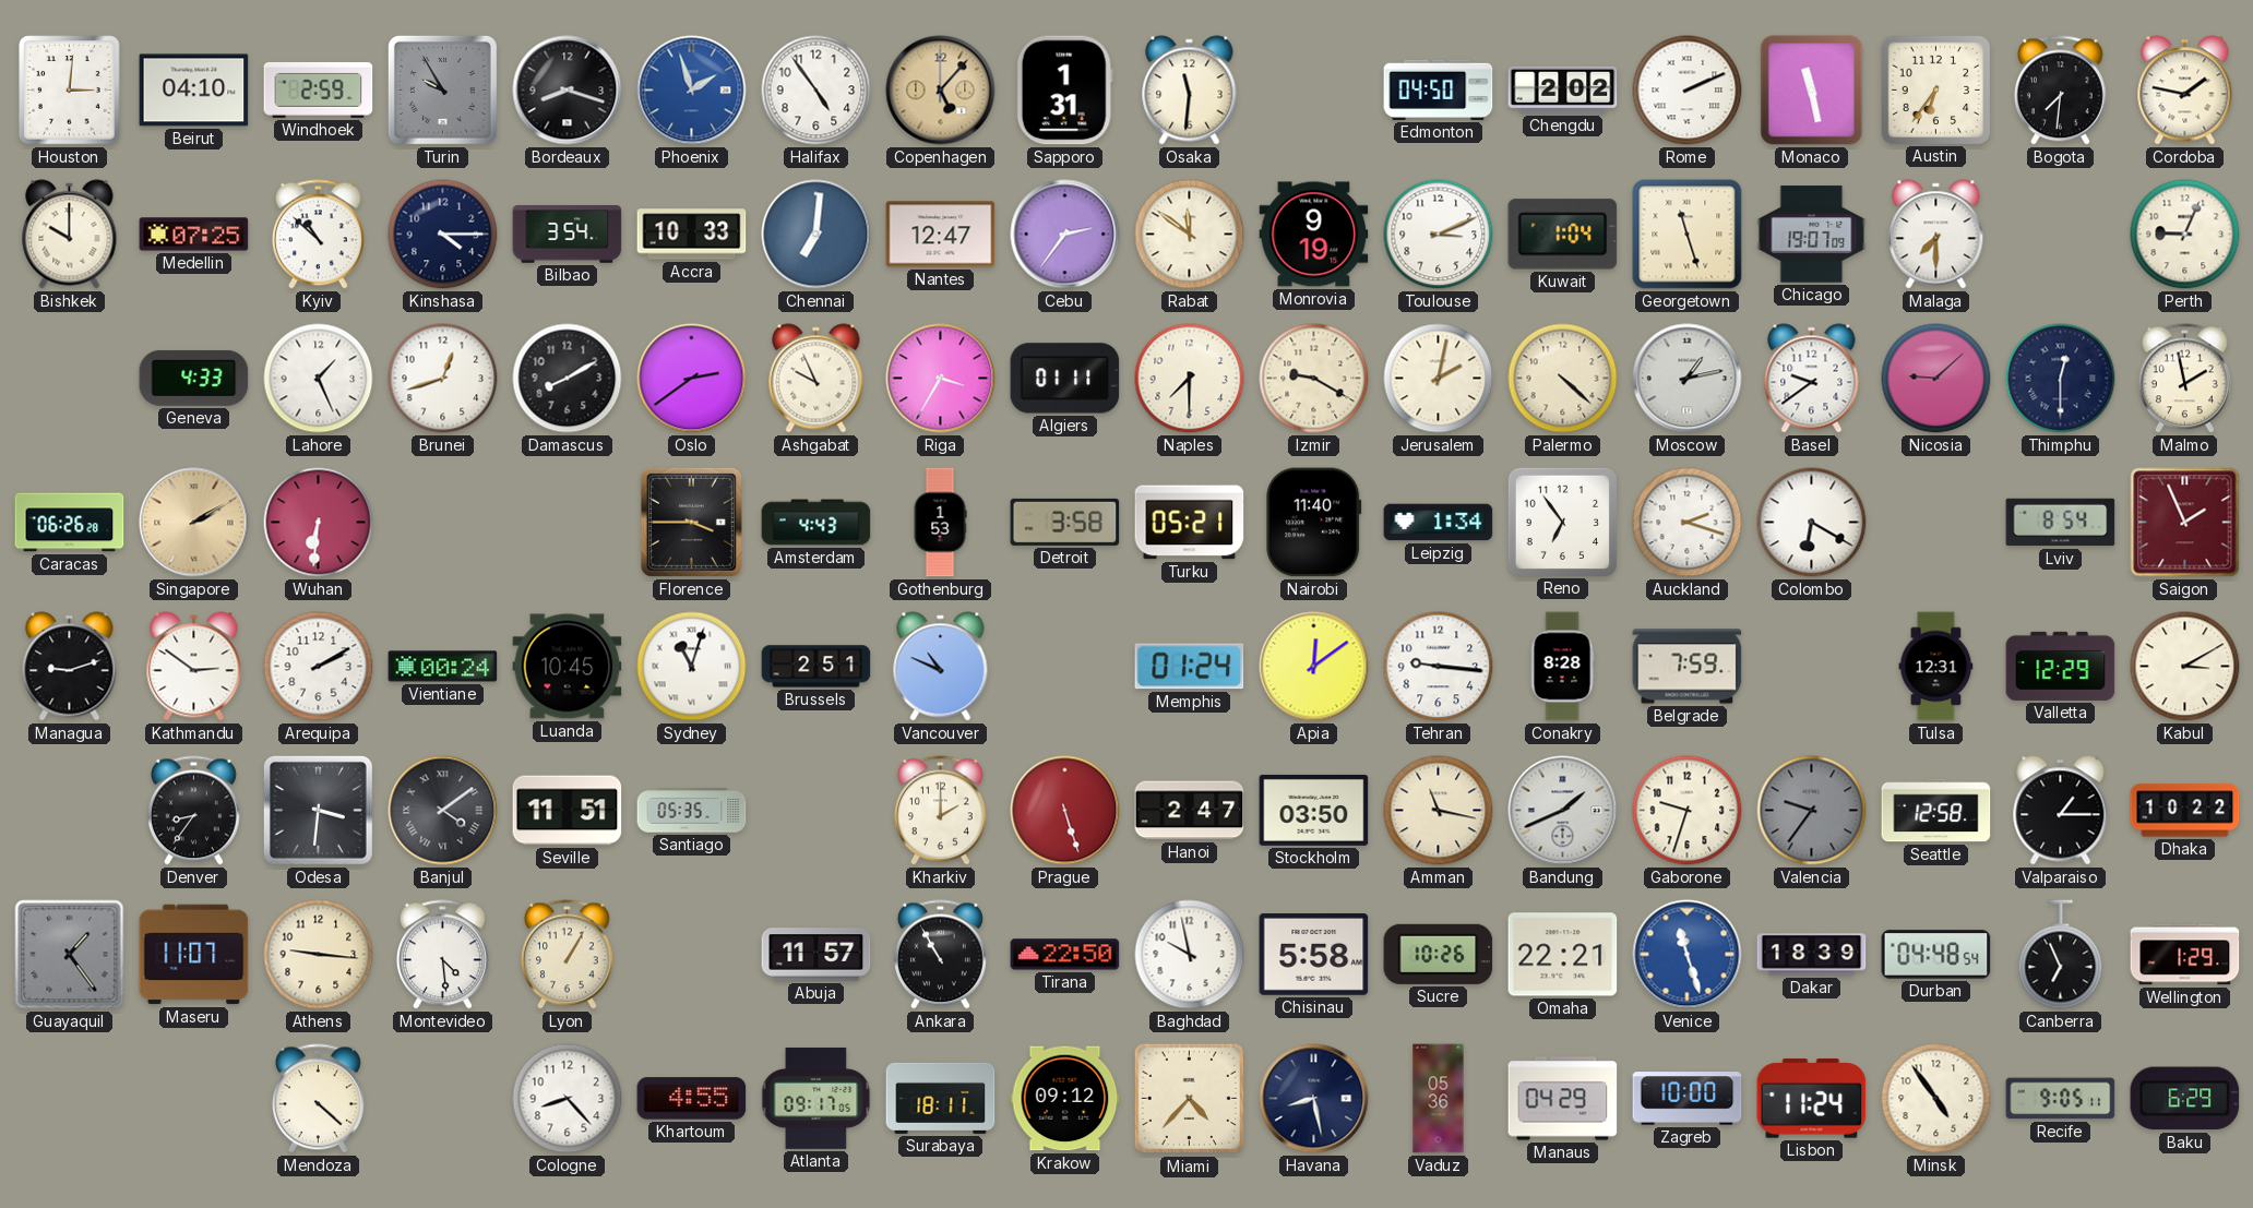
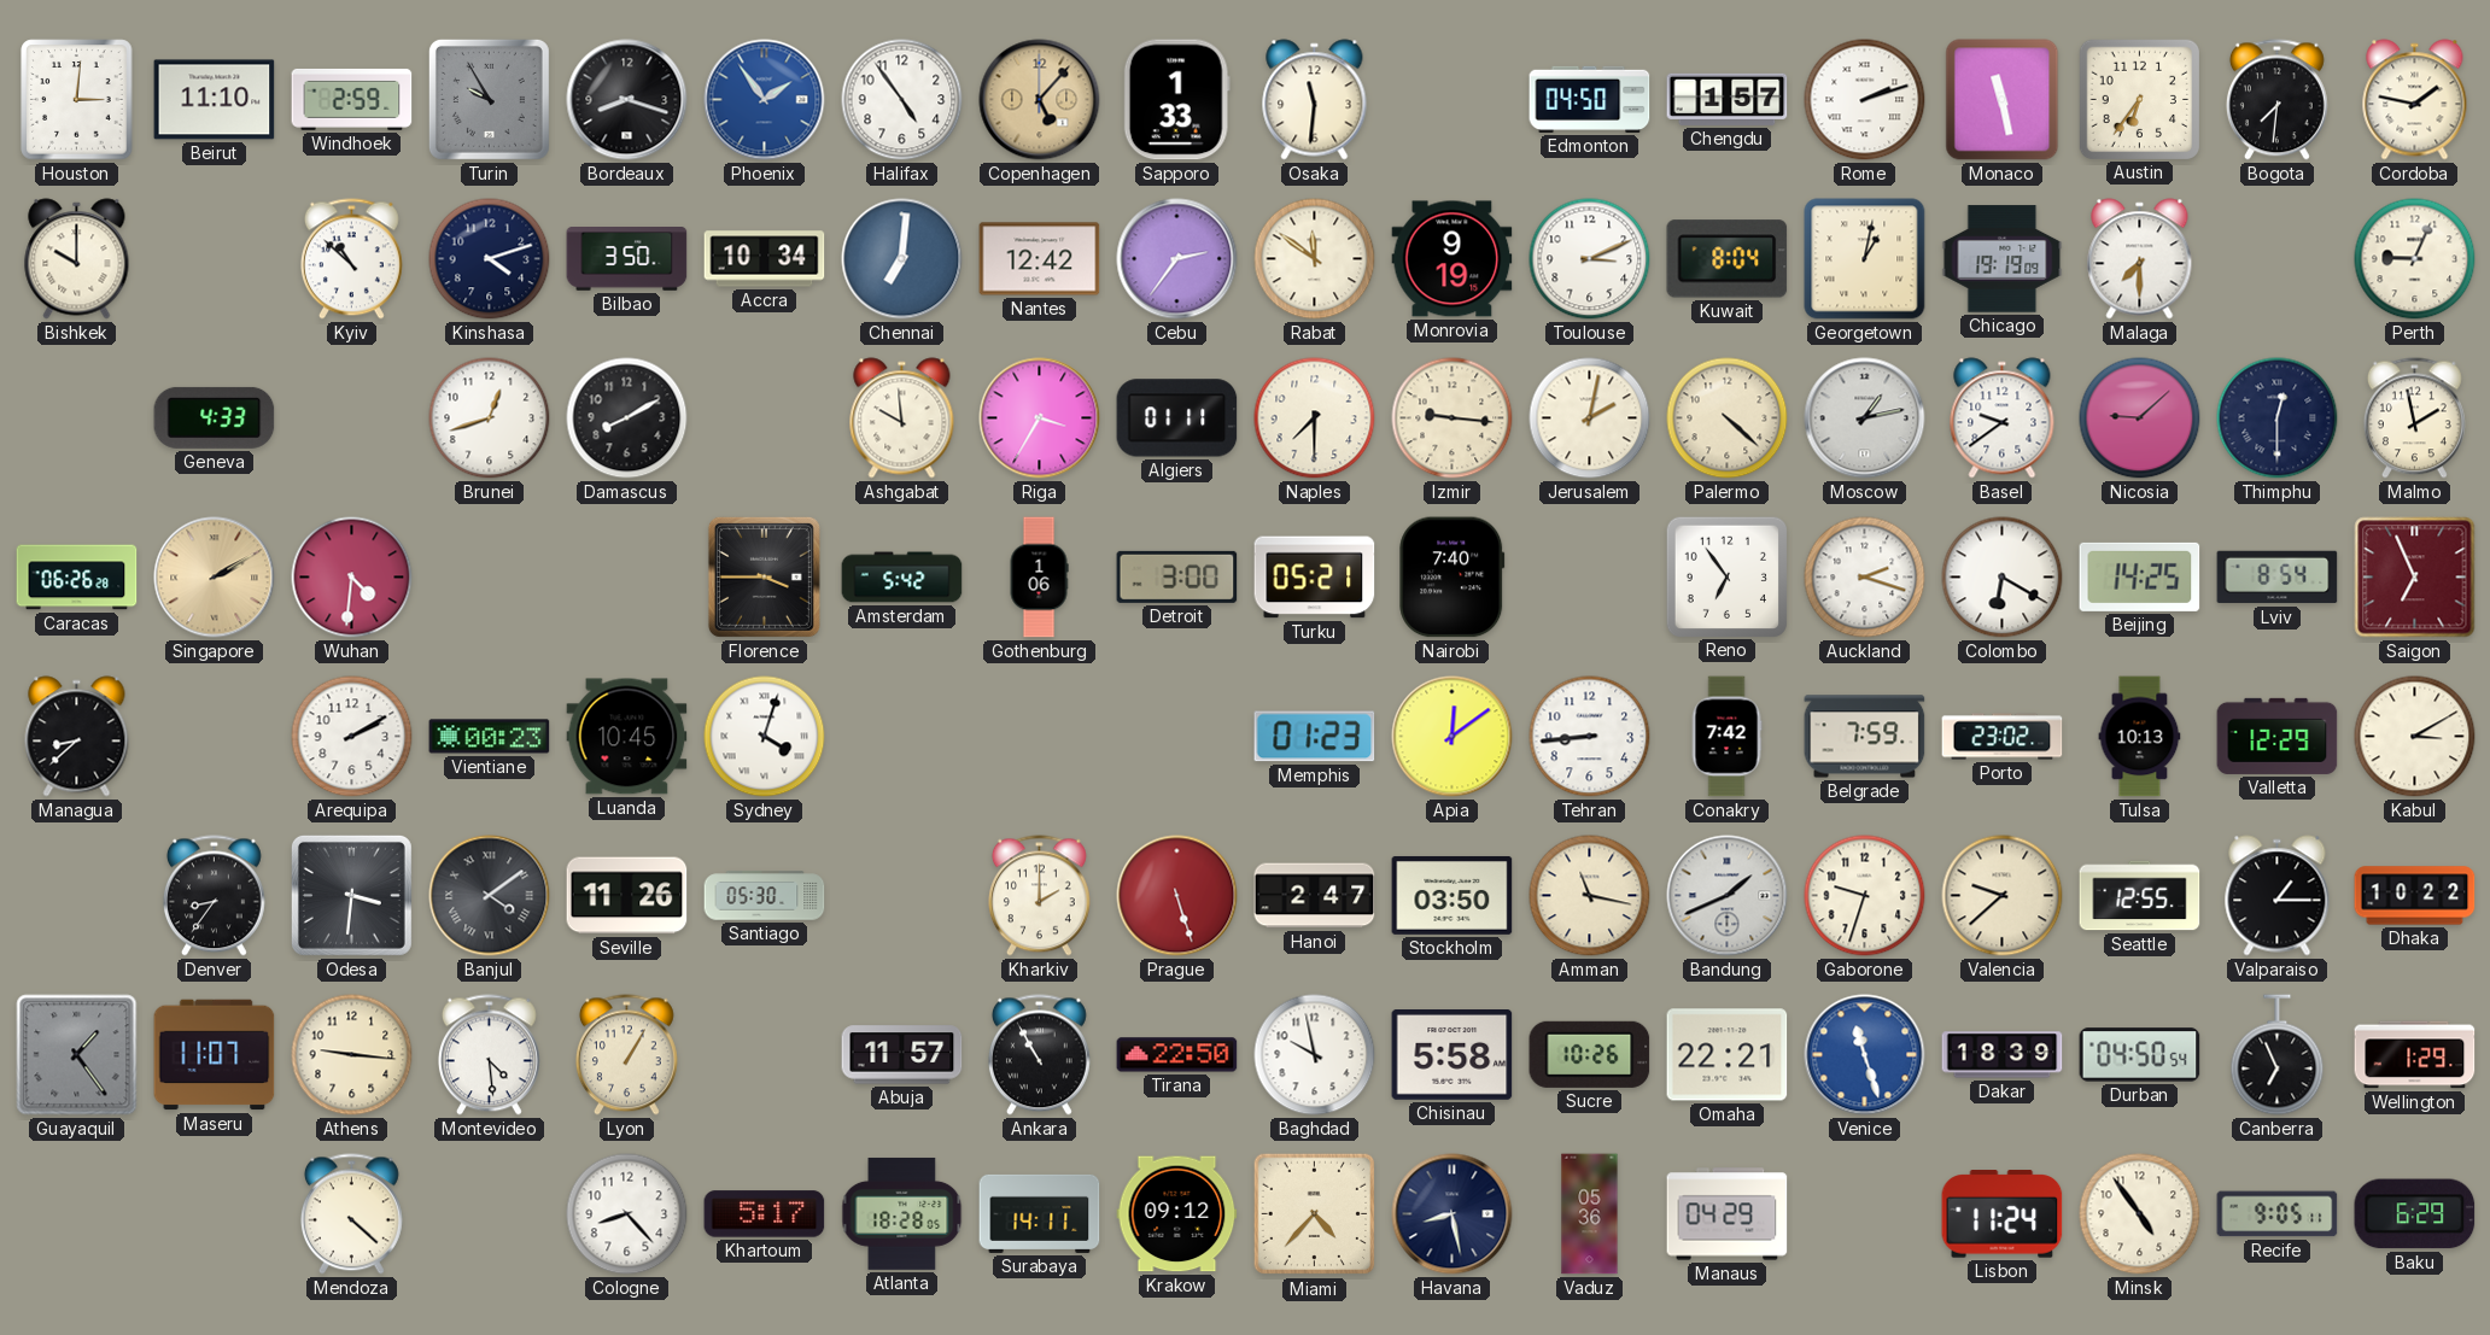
Beirut: 04:10 -> 11:10 (215, 100)
Phoenix: 1:57 -> 1:54 (765, 100)
Sapporo: 1:31 -> 1:33 (1176, 100)
Chengdu: 2:02 -> 1:57 (1728, 99)
Rome: 2:11 -> 2:12 (1865, 100)
Medellin: 07:25 -> none (194, 235)
Kinshasa: 4:15 -> 4:12 (490, 259)
Bilbao: 3:54 -> 3:50 (627, 259)
Accra: 10:33 -> 10:34 (765, 259)
Nantes: 12:47 -> 12:42 (1040, 259)
Kuwait: 1:04 -> 8:04 (1728, 259)
Georgetown: 11:27 -> 1:02 (1865, 259)
Chicago: 19:07 -> 19:19 (2003, 259)
Lahore: 1:26 -> none (319, 379)
Oslo: 2:39 -> none (692, 379)
Ashgabat: 9:56 -> 9:59 (902, 418)
Izmir: 9:20 -> 9:16 (1452, 418)
Wuhan: 6:31 -> 4:31 (352, 578)
Amsterdam: 4:43 -> 5:42 (902, 578)
Gothenburg: 1:53 -> 1:06 (1039, 578)
Detroit: 3:58 -> 3:00 (1177, 576)
Nairobi: 11:40 -> 7:40 (1452, 578)
Leipzig: 1:34 -> none (1439, 523)
Beijing: none -> 14:25 (2140, 576)
Saigon: 1:56 -> 6:56 (2415, 578)
Managua: 9:12 -> 8:38 (77, 737)
Kathmandu: 2:51 -> none (194, 667)
Vientiane: 00:24 -> 00:23 (490, 737)
Sydney: 11:03 -> 4:03 (765, 737)
Brussels: 2:51 -> none (816, 667)
Vancouver: 10:49 -> none (941, 667)
Memphis: 01:24 -> 01:23 (1315, 737)
Tehran: 9:16 -> 8:44 (1590, 737)
Conakry: 8:28 -> 7:42 (1726, 737)
Porto: none -> 23:02 (2003, 737)
Tulsa: 12:31 -> 10:13 (2140, 737)
Seville: 11:51 -> 11:26 (627, 896)
Santiago: 05:35 -> 05:30 (765, 896)
Valencia: 9:36 -> 9:38 (2003, 896)
Valencia dial: grey -> cream (2003, 896)
Seattle: 12:58 -> 12:55 (2140, 896)
Durban: 04:48 -> 04:50 (2140, 1055)
Khartoum: 4:55 -> 5:17 (765, 1214)
Atlanta: 09:17 -> 18:28 (902, 1213)
Surabaya: 18:11 -> 14:11 (1040, 1213)
Zagreb: 10:00 -> none (1688, 1099)
